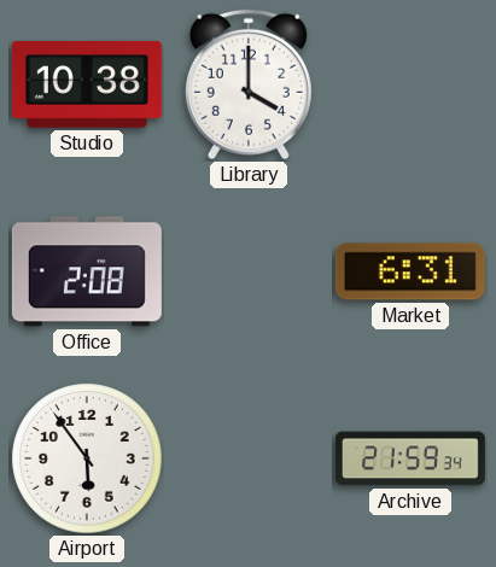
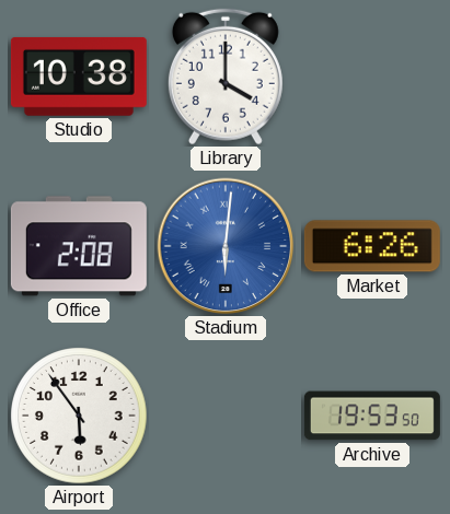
Stadium: none -> 6:01 (226, 246)
Market: 6:31 -> 6:26 (372, 246)
Archive: 21:59 -> 19:53 (372, 416)
